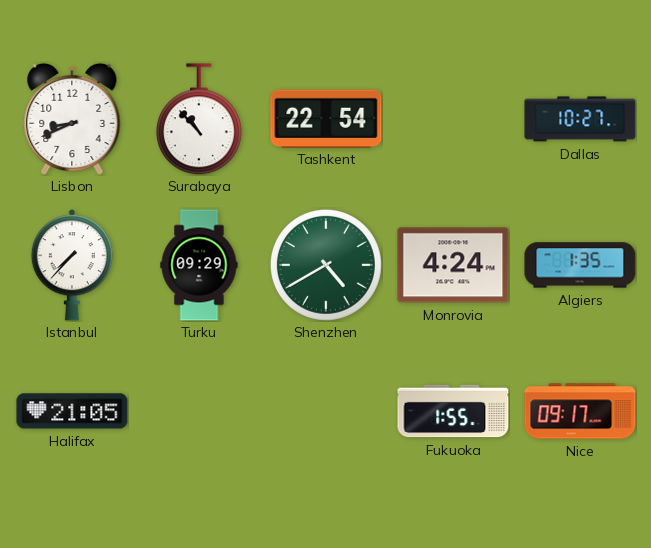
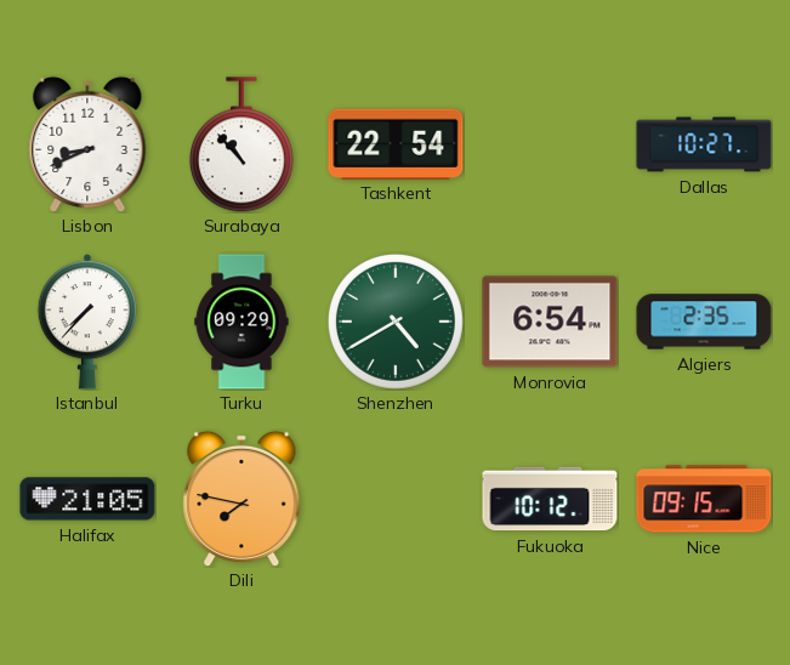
Monrovia: 4:24 -> 6:54 (550, 322)
Algiers: 1:35 -> 2:35 (704, 322)
Dili: none -> 7:47 (241, 499)
Fukuoka: 1:55 -> 10:12 (550, 499)
Nice: 09:17 -> 09:15 (704, 499)
